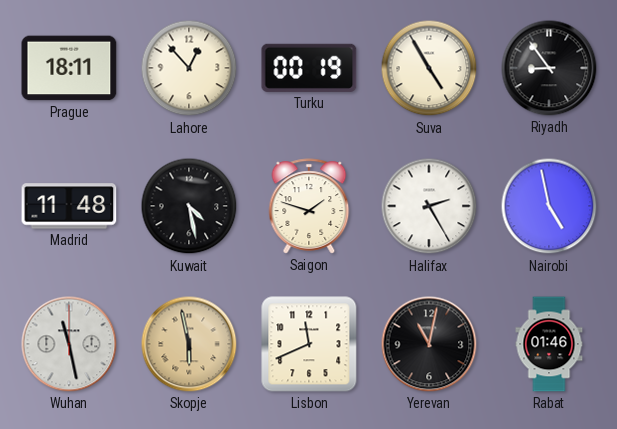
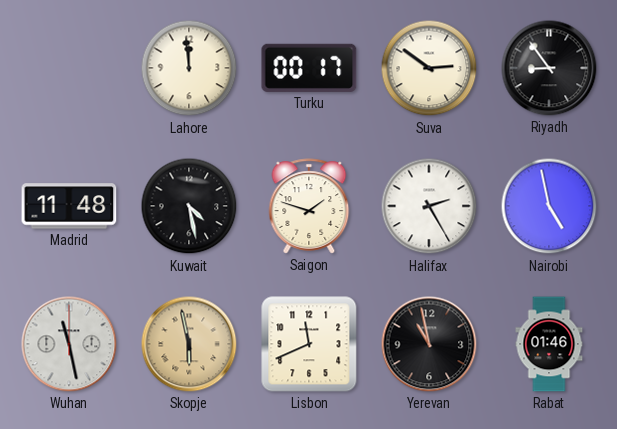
Prague: 18:11 -> none (69, 68)
Lahore: 12:53 -> 11:59 (189, 68)
Turku: 00:19 -> 00:17 (309, 68)
Suva: 4:55 -> 2:51 (429, 68)
Yerevan: 11:02 -> 10:58 (429, 344)
